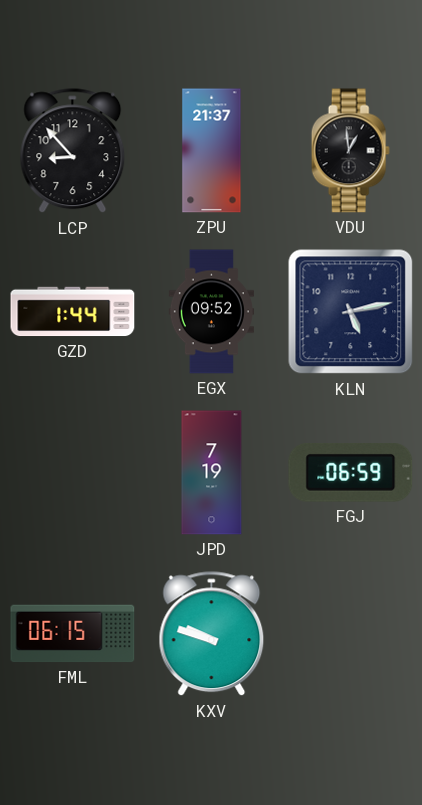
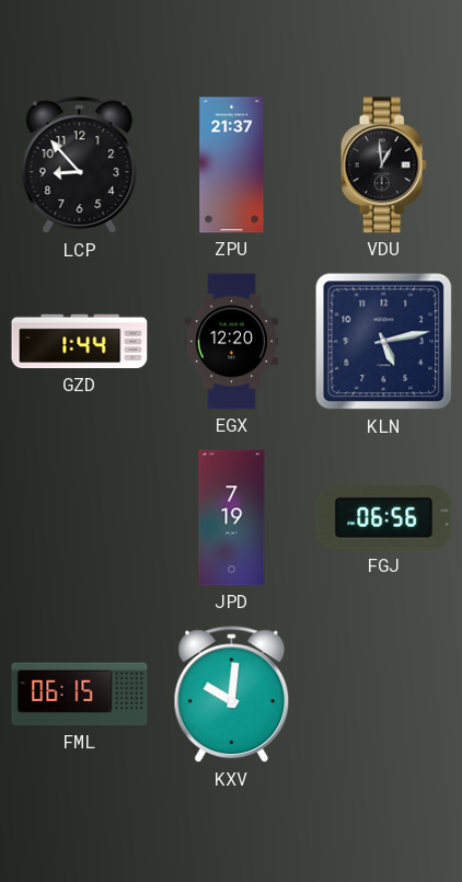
EGX: 09:52 -> 12:20 (231, 342)
FGJ: 06:59 -> 06:56 (384, 518)
KXV: 9:48 -> 10:01 (232, 695)
